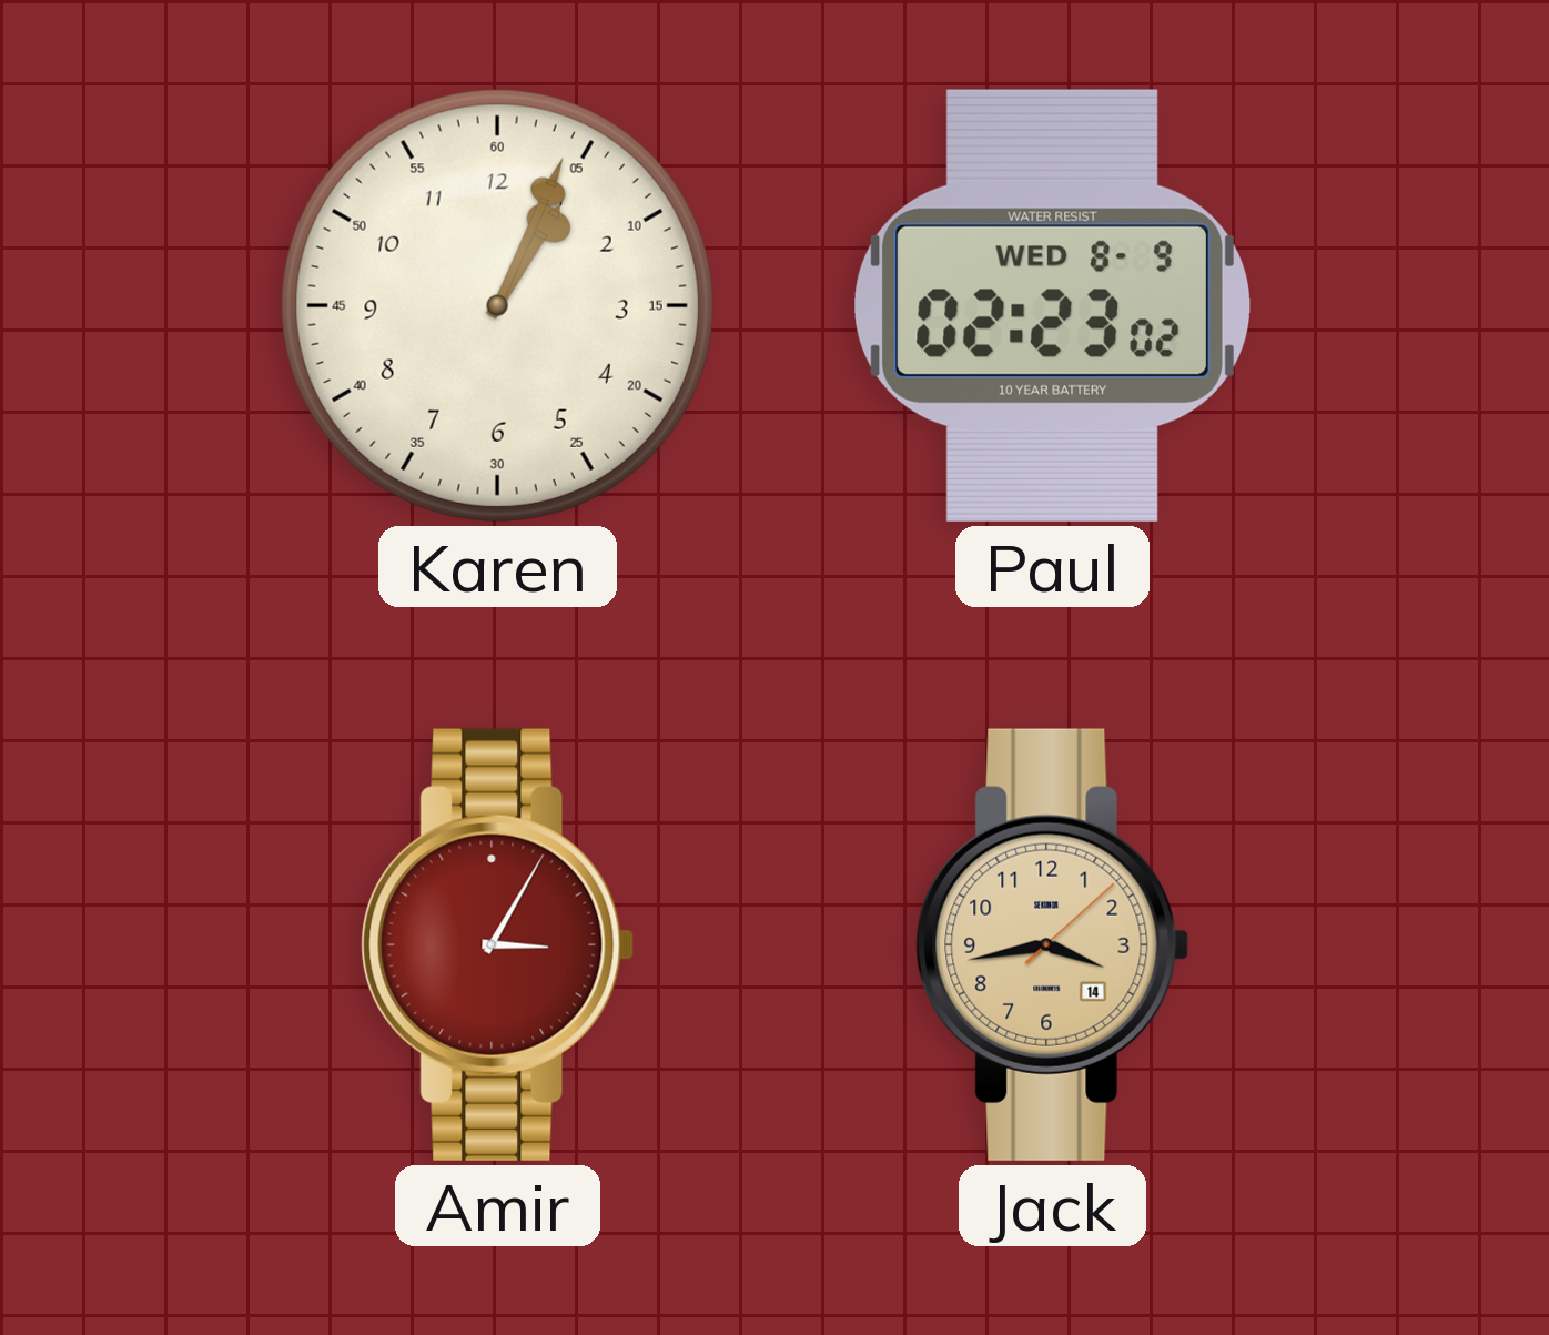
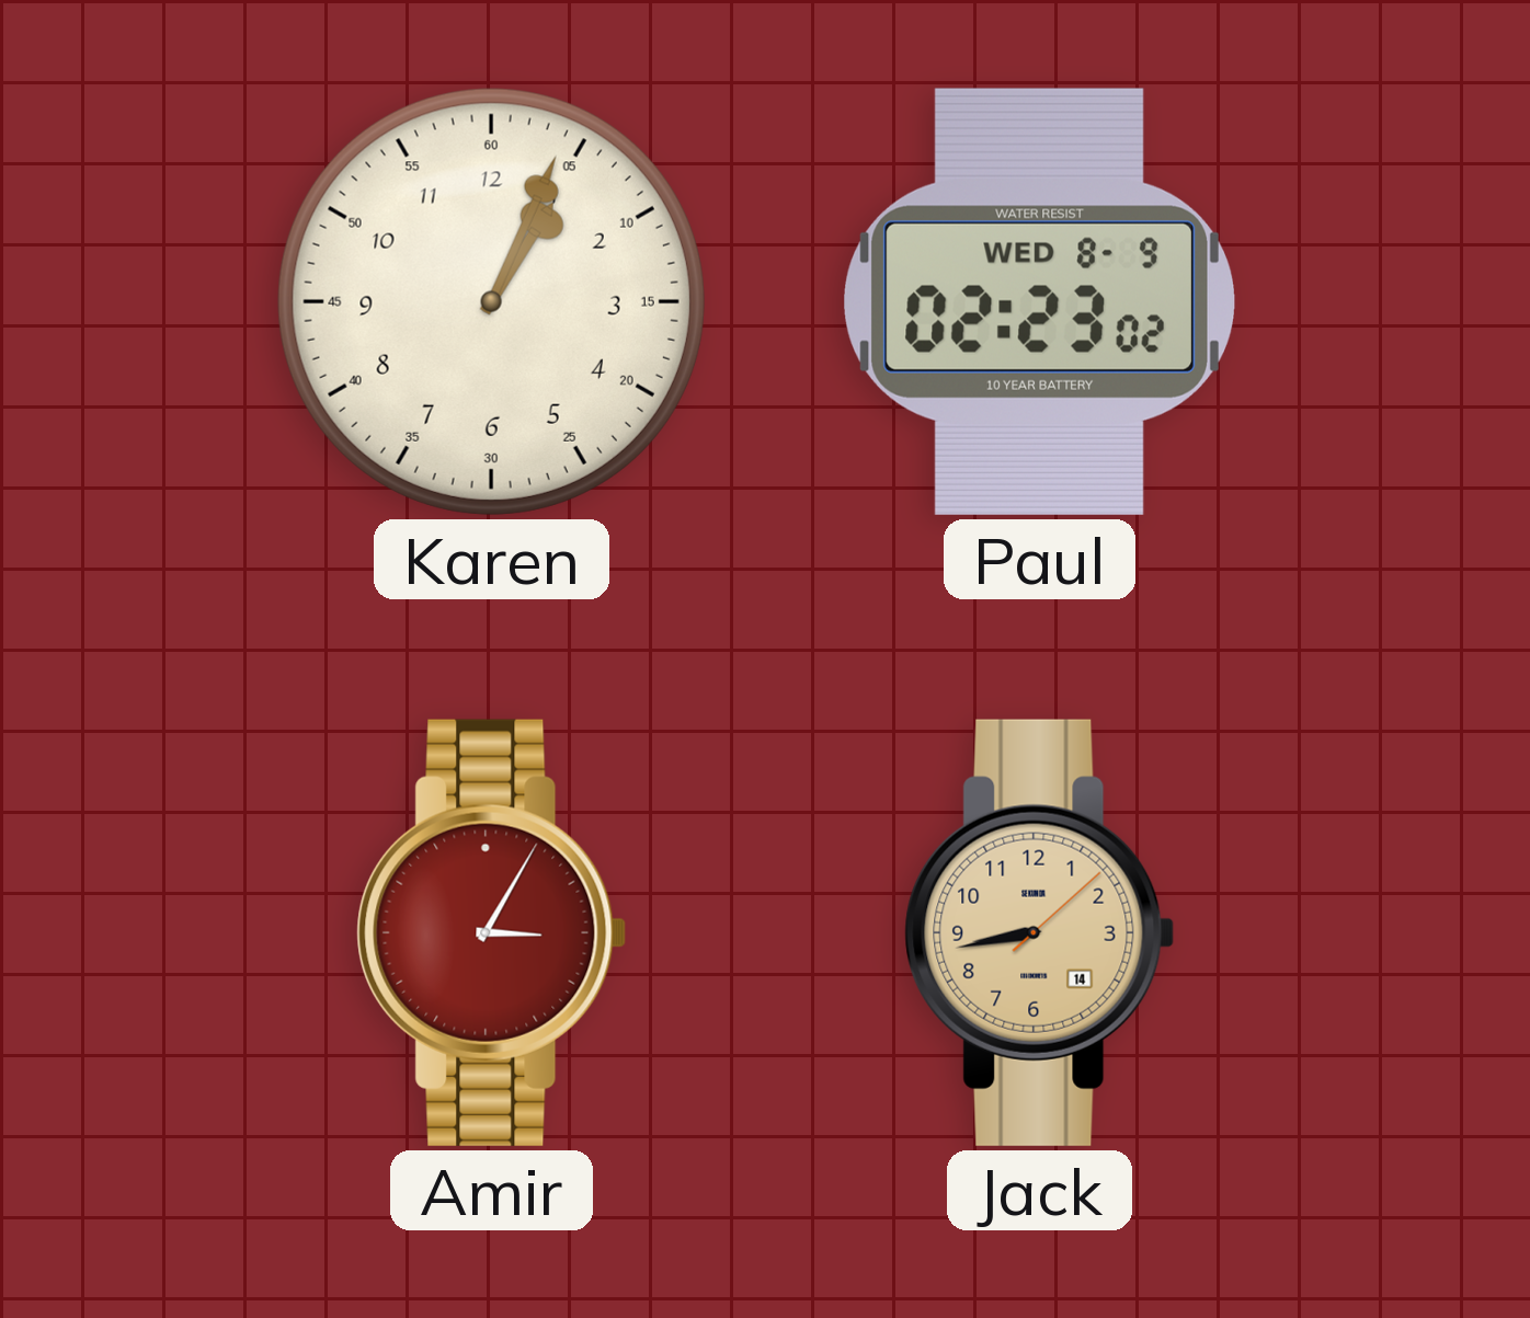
Jack: 3:43 -> 8:43 (1040, 932)
